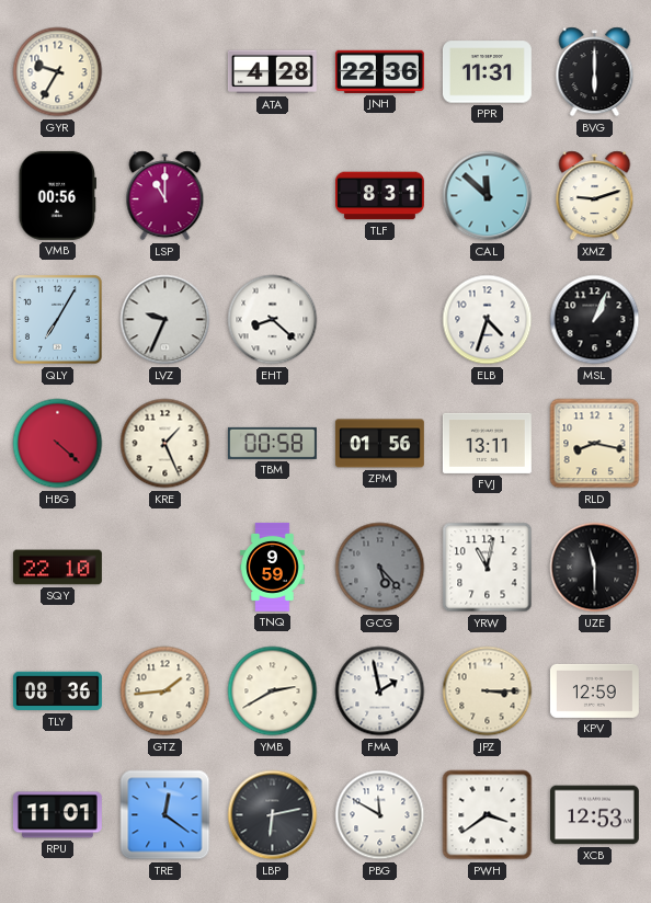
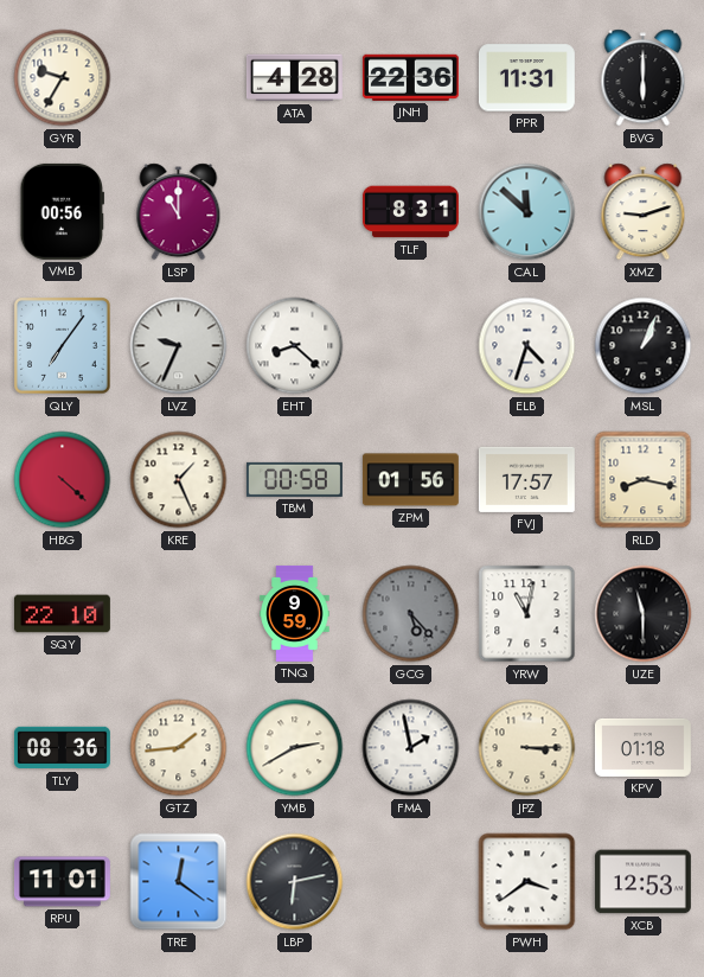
QLY: 7:05 -> 7:06 (63, 346)
FVJ: 13:11 -> 17:57 (526, 479)
KPV: 12:59 -> 01:18 (642, 747)
PBG: 11:50 -> none (380, 815)
